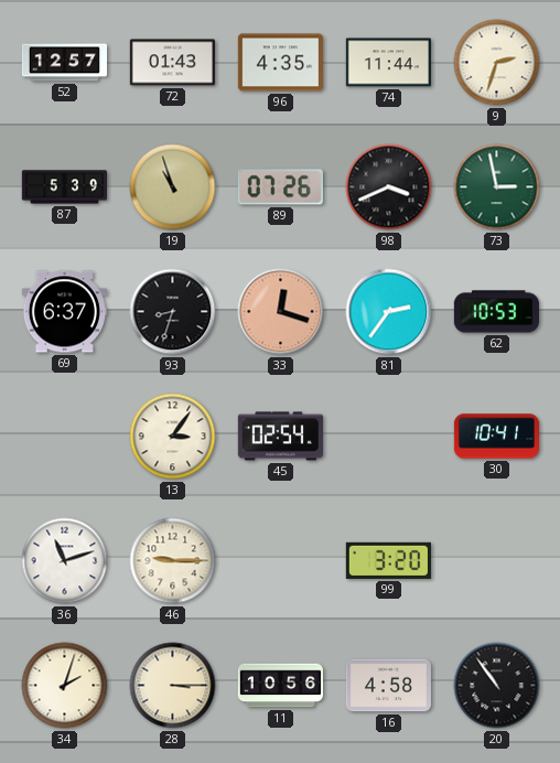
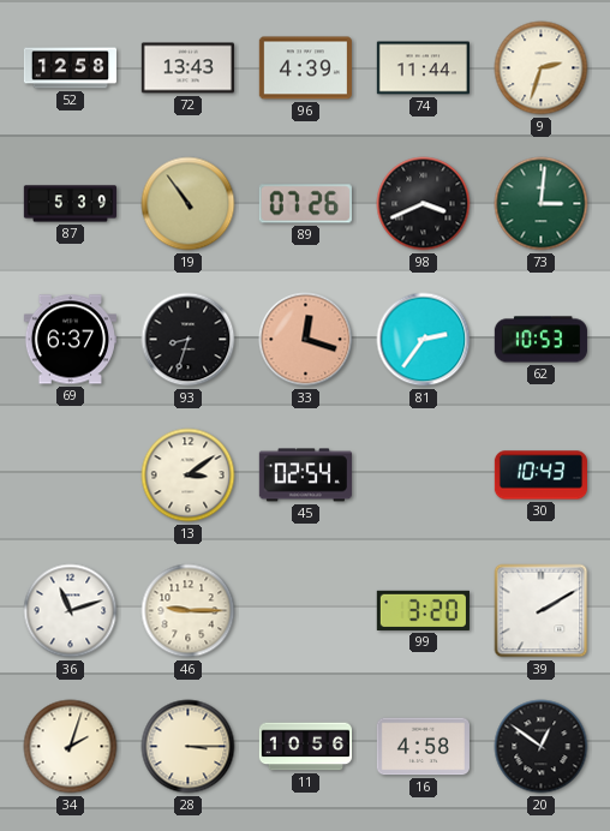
52: 12:57 -> 12:58 (70, 68)
72: 01:43 -> 13:43 (187, 68)
96: 4:35 -> 4:39 (305, 68)
19: 10:57 -> 10:54 (189, 204)
73: 2:58 -> 3:01 (542, 204)
13: 3:06 -> 3:09 (189, 476)
30: 10:41 -> 10:43 (540, 476)
39: none -> 2:10 (542, 611)
20: 10:54 -> 12:51 (542, 747)
